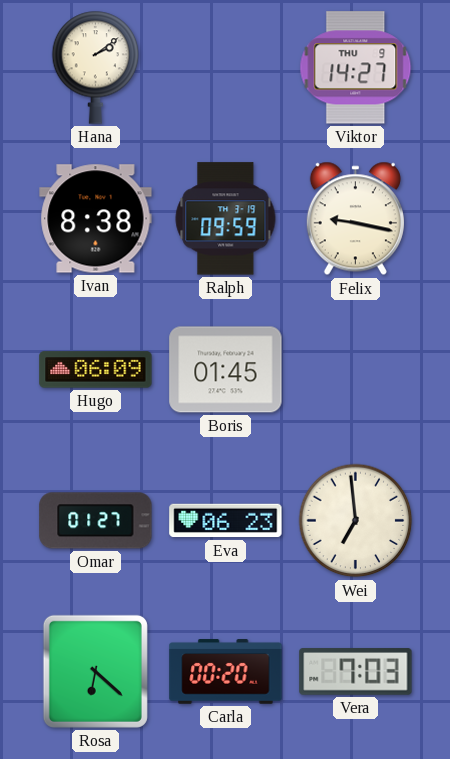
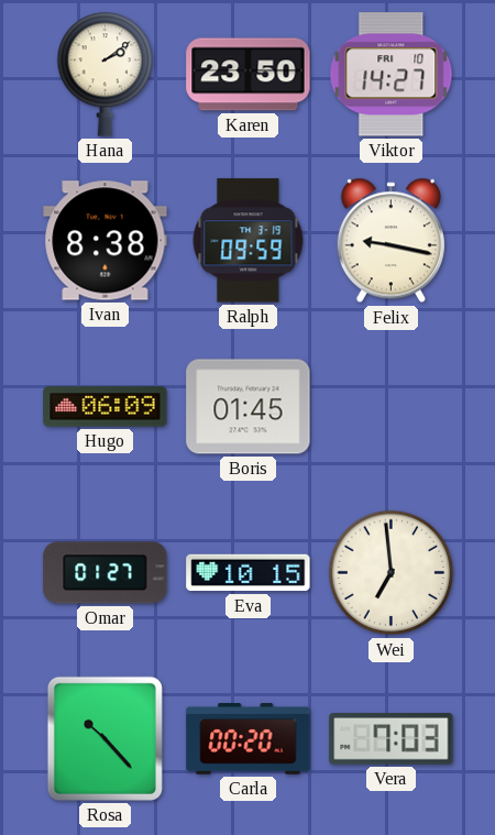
Karen: none -> 23:50 (249, 75)
Viktor date: THU 9 -> FRI 10 (392, 75)
Eva: 06:23 -> 10:15 (249, 573)
Rosa: 6:22 -> 10:23 (105, 738)
